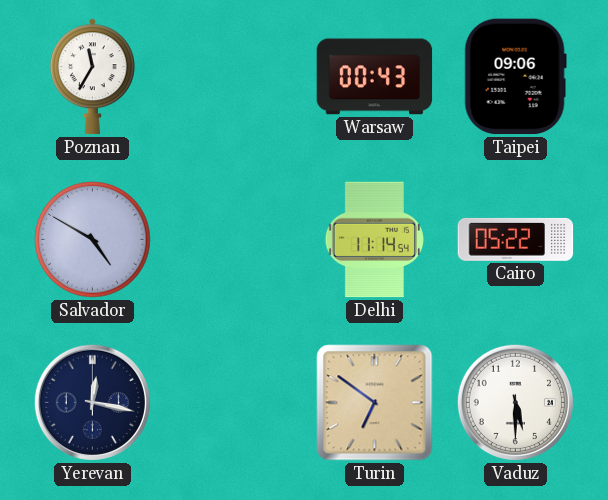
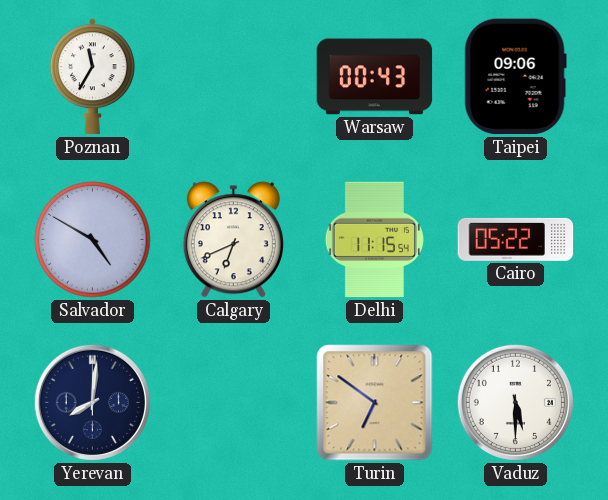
Calgary: none -> 6:41 (233, 240)
Delhi: 11:14 -> 11:15 (374, 240)
Yerevan: 12:17 -> 8:01 (92, 402)
